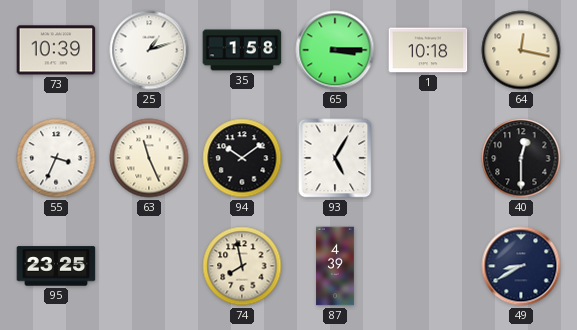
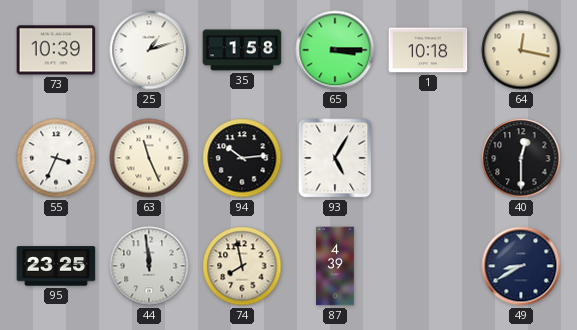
94: 10:09 -> 10:14 (242, 158)
44: none -> 11:59 (149, 266)
